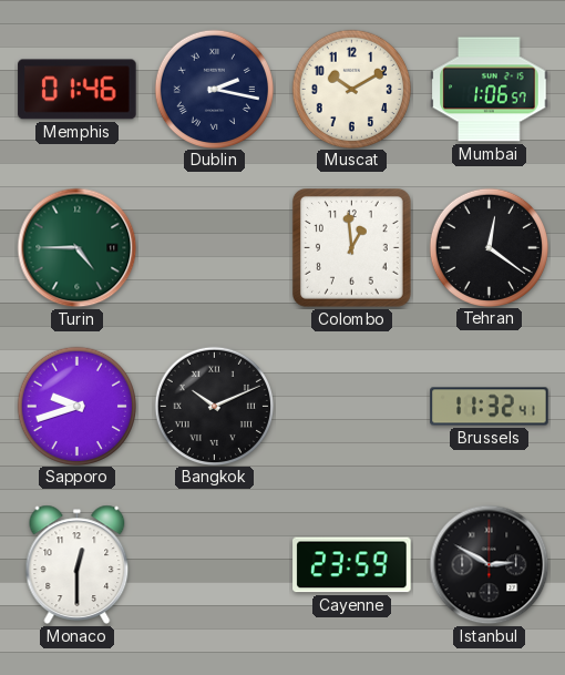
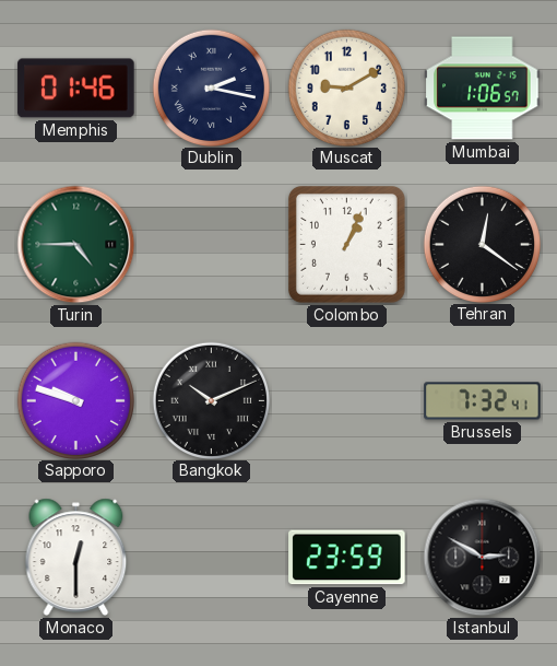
Muscat: 10:10 -> 9:10 (346, 87)
Colombo: 12:59 -> 1:04 (347, 245)
Sapporo: 9:42 -> 9:48 (75, 400)
Brussels: 11:32 -> 7:32 (483, 401)
